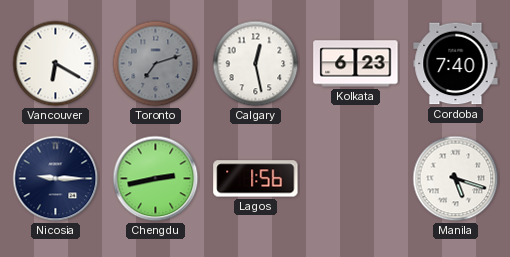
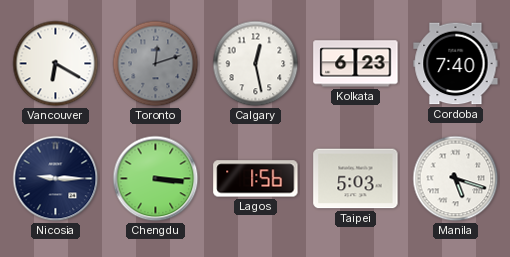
Toronto: 7:12 -> 12:12 (156, 64)
Chengdu: 2:43 -> 3:16 (156, 179)
Taipei: none -> 5:03 (356, 179)
